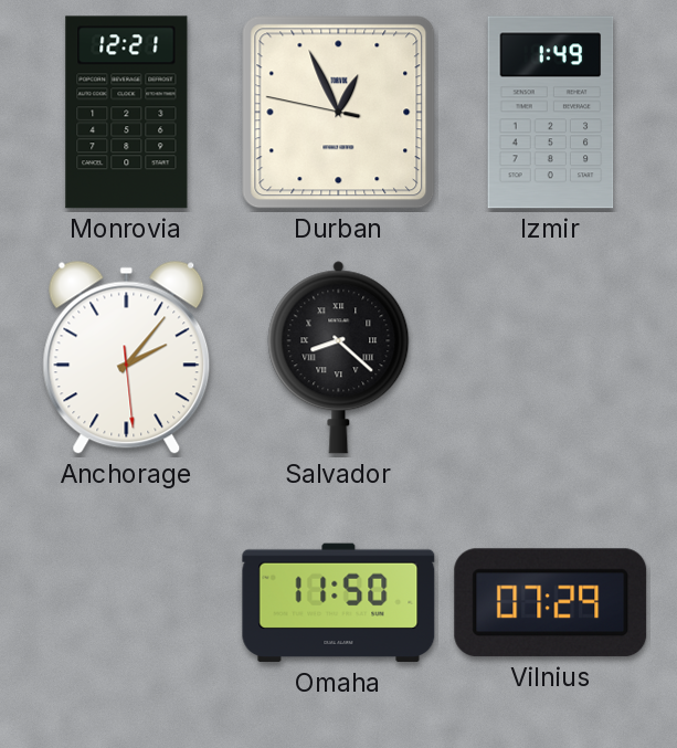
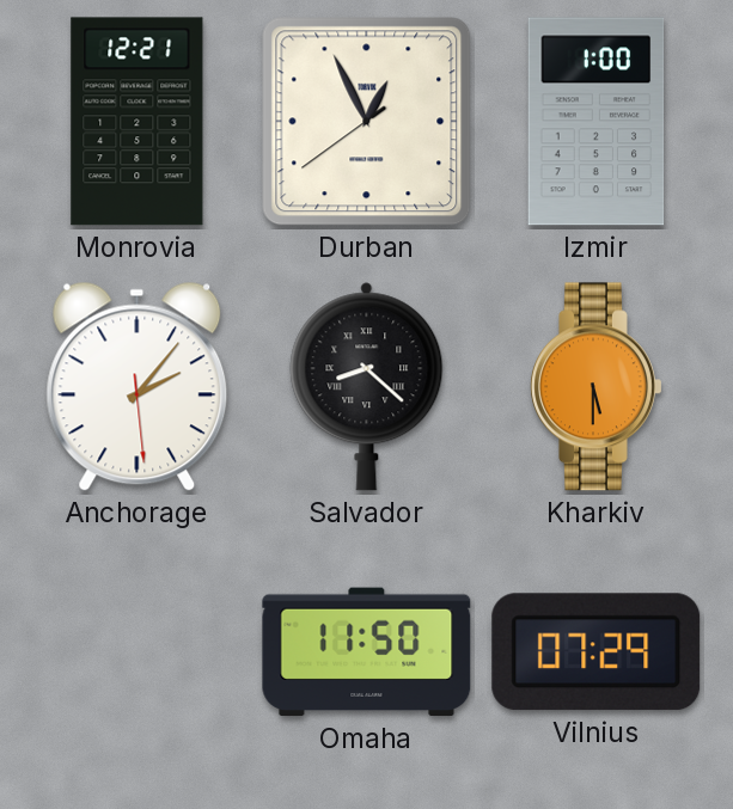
Durban: 12:55:47 -> 12:55:39 (367, 122)
Izmir: 1:49 -> 1:00 (597, 122)
Kharkiv: none -> 5:30 (597, 387)
